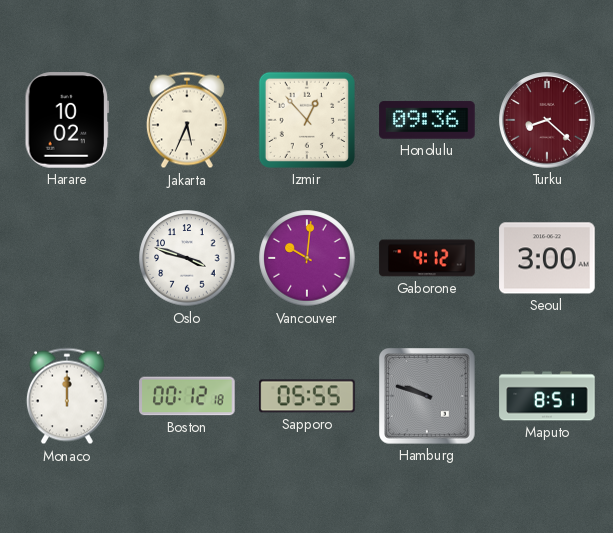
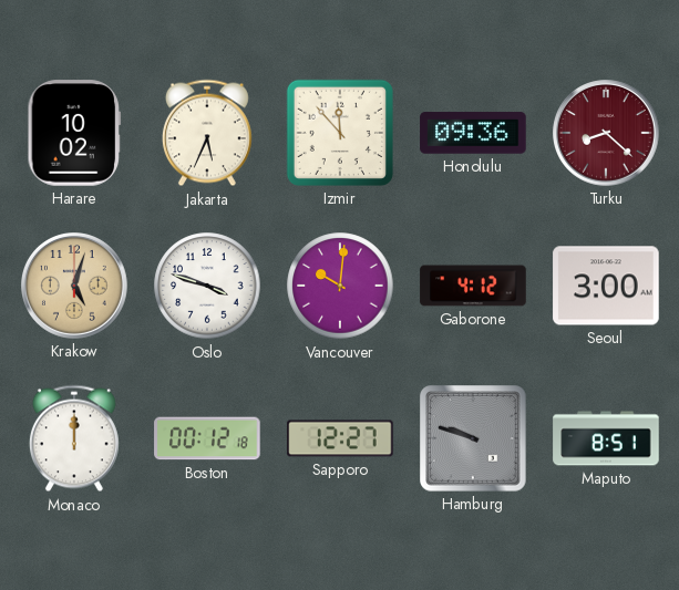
Izmir: 12:53 -> 11:53 (340, 133)
Krakow: none -> 5:03 (75, 287)
Sapporo: 05:55 -> 12:27 (340, 438)
